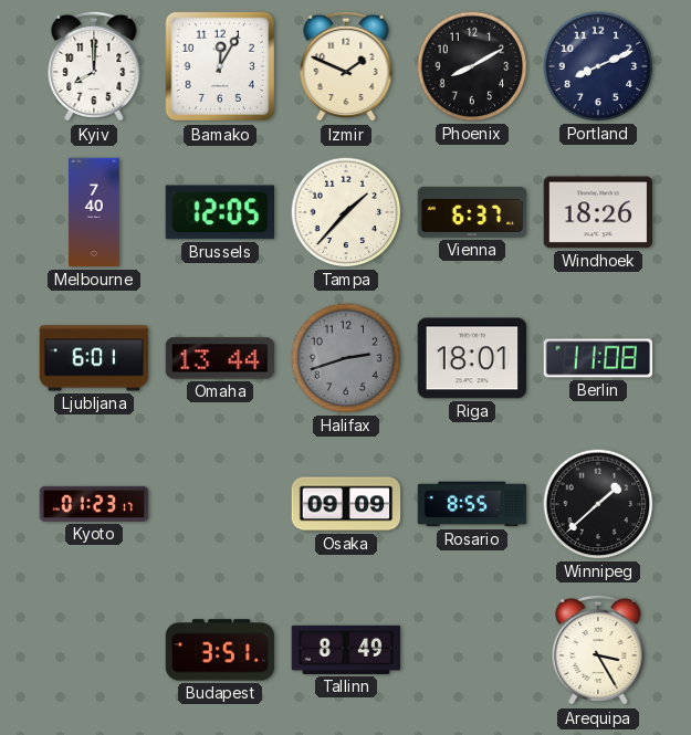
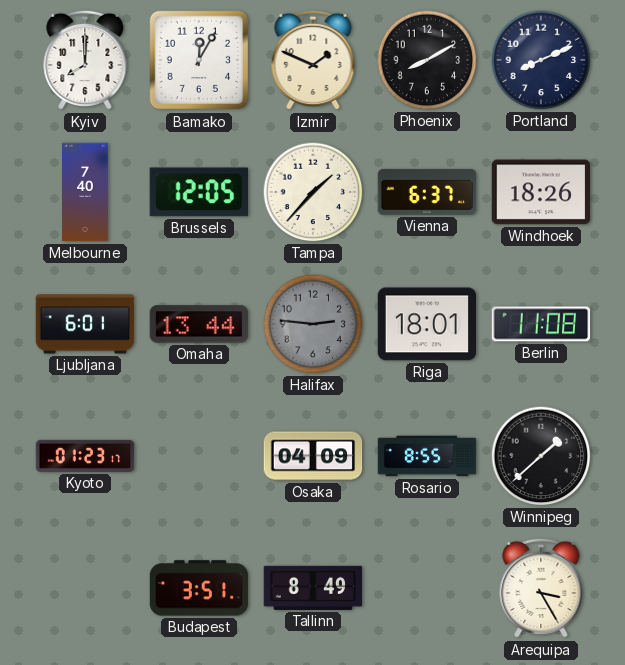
Halifax: 2:42 -> 2:46 (313, 324)
Osaka: 09:09 -> 04:09 (313, 456)
